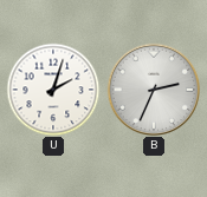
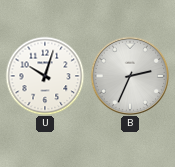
U: 2:03 -> 10:03 (45, 76)
